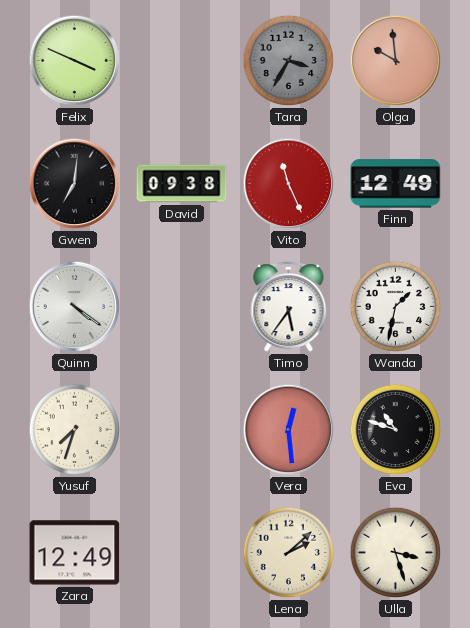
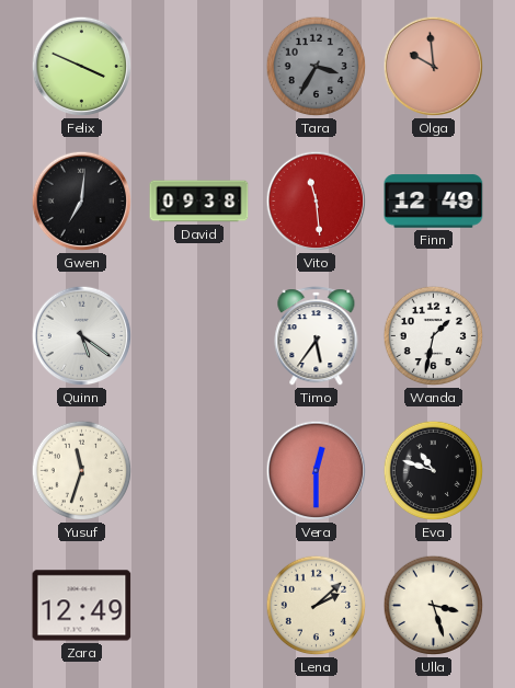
Vito: 11:26 -> 11:29 (317, 202)
Quinn: 4:21 -> 5:21 (82, 336)
Yusuf: 7:33 -> 11:33 (82, 471)
Vera: 12:29 -> 12:30 (317, 471)
